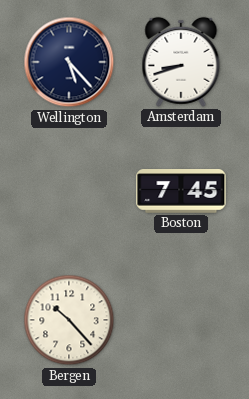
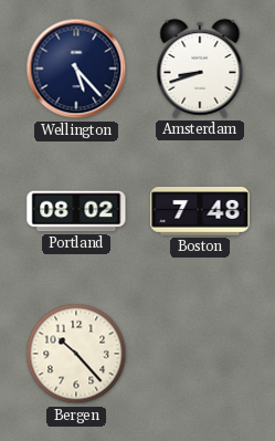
Portland: none -> 08:02 (76, 211)
Boston: 7:45 -> 7:48 (200, 211)
